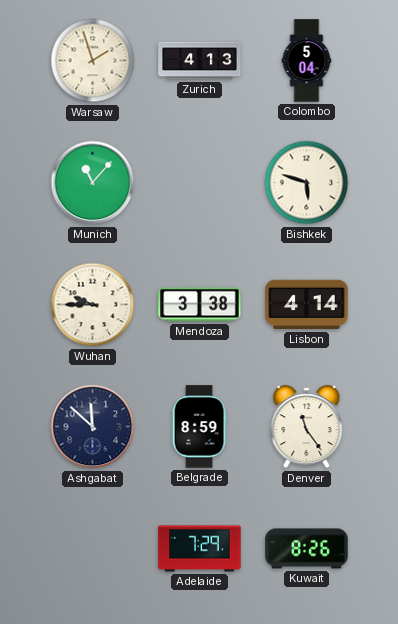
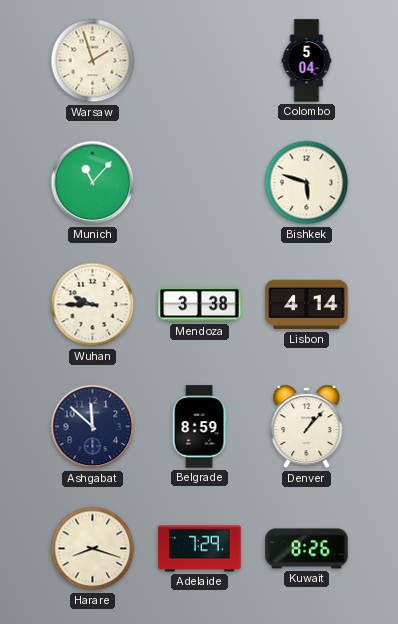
Zurich: 4:13 -> none (200, 61)
Denver: 11:24 -> 1:07 (307, 427)
Harare: none -> 8:18 (93, 549)
